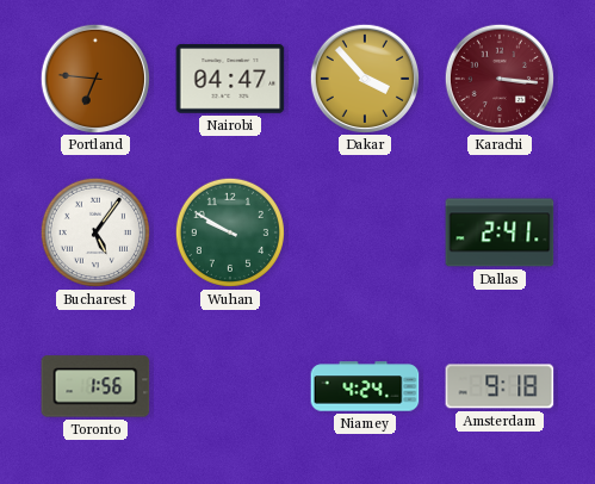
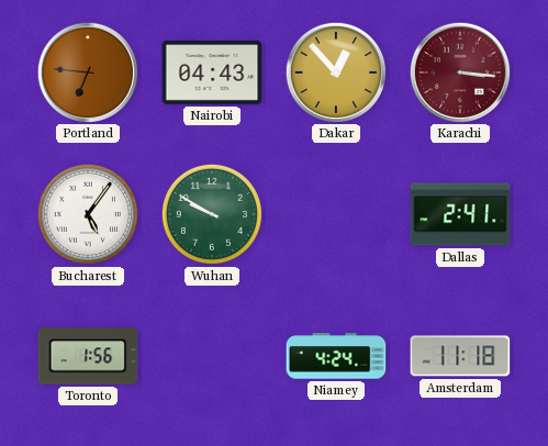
Nairobi: 04:47 -> 04:43 (212, 73)
Dakar: 3:53 -> 12:53 (335, 71)
Amsterdam: 9:18 -> 11:18 (460, 356)
